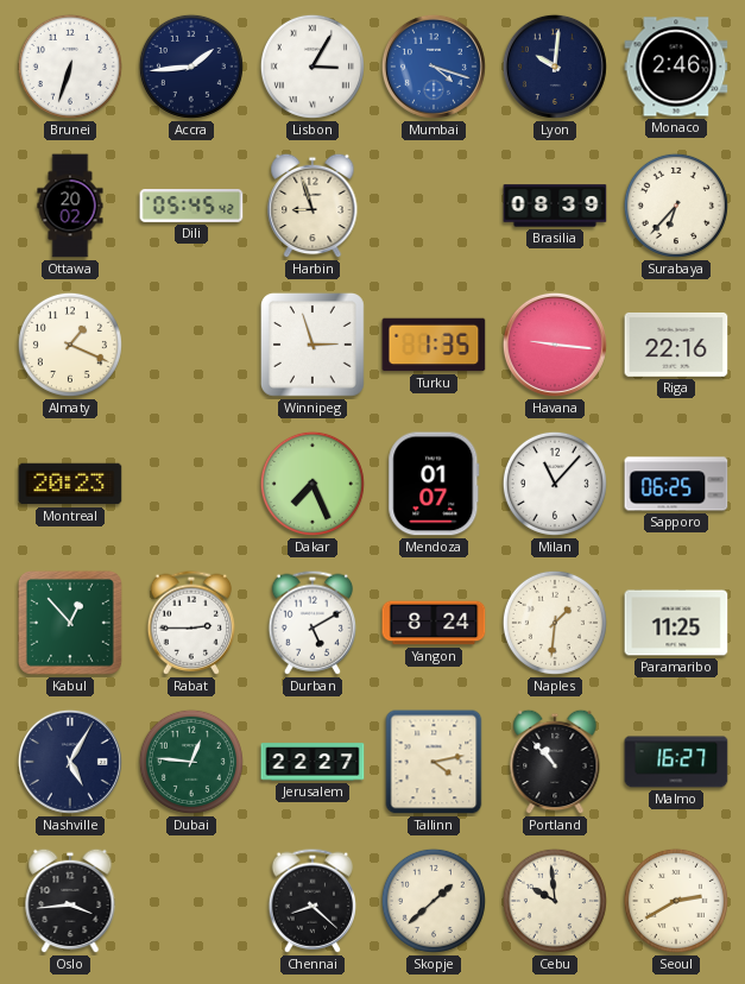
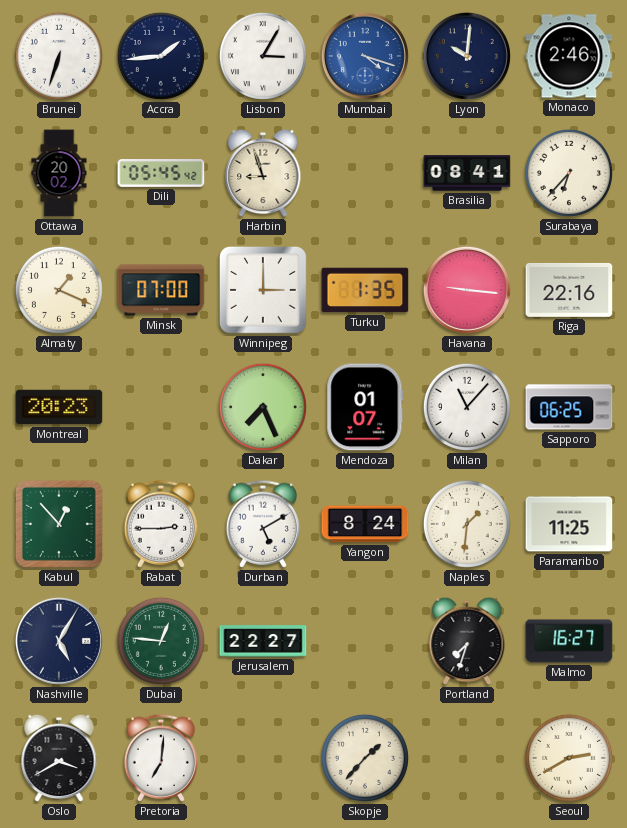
Brasilia: 08:39 -> 08:41 (467, 173)
Minsk: none -> 07:00 (161, 290)
Winnipeg: 2:57 -> 3:00 (264, 290)
Tallinn: 4:13 -> none (434, 762)
Portland: 10:53 -> 7:33 (467, 641)
Oslo: 3:44 -> 3:40 (59, 758)
Pretoria: none -> 7:01 (161, 758)
Chennai: 8:22 -> none (312, 901)
Skopje: 1:38 -> 1:37 (365, 758)
Cebu: 9:59 -> none (555, 901)
